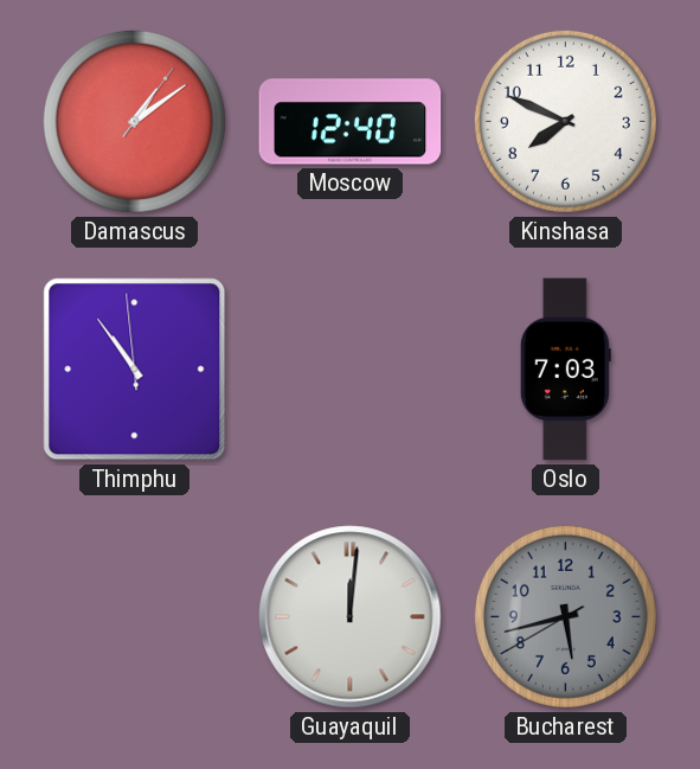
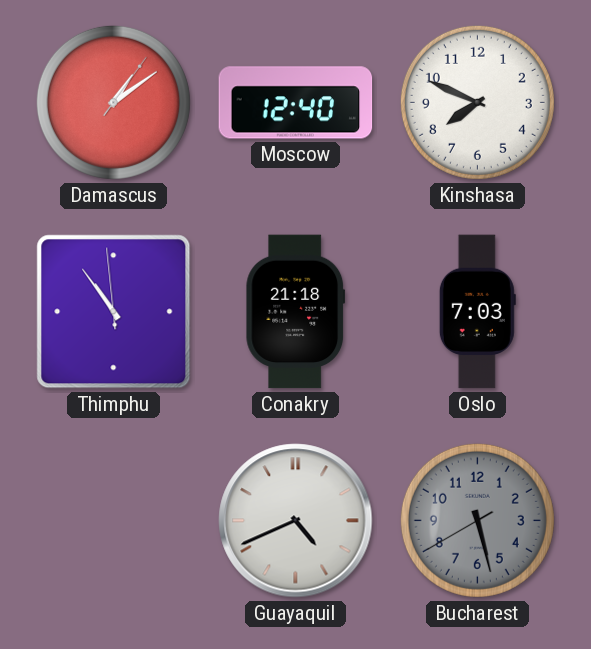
Conakry: none -> 21:18 (296, 312)
Guayaquil: 12:01 -> 4:41 (296, 521)
Bucharest: 5:42 -> 5:27 (477, 520)
